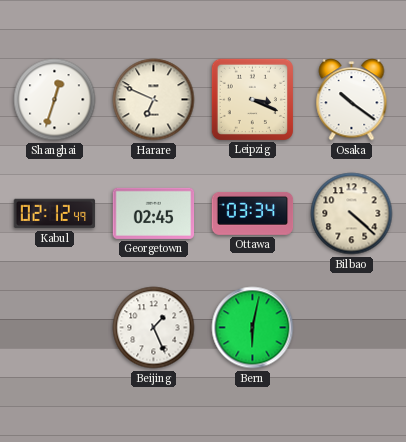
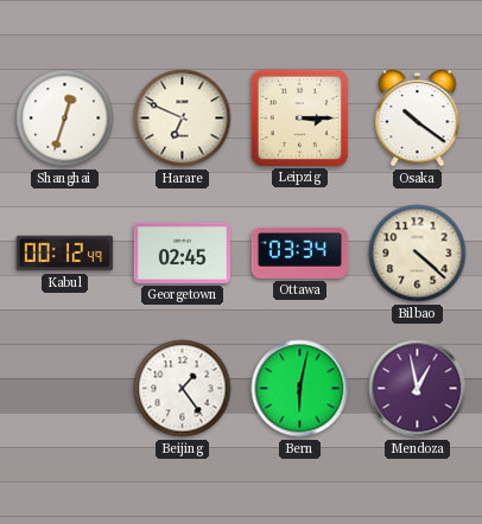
Leipzig: 3:19 -> 3:15 (299, 117)
Kabul: 02:12 -> 00:12 (65, 254)
Beijing: 1:26 -> 1:24 (183, 389)
Mendoza: none -> 12:58 (418, 389)
